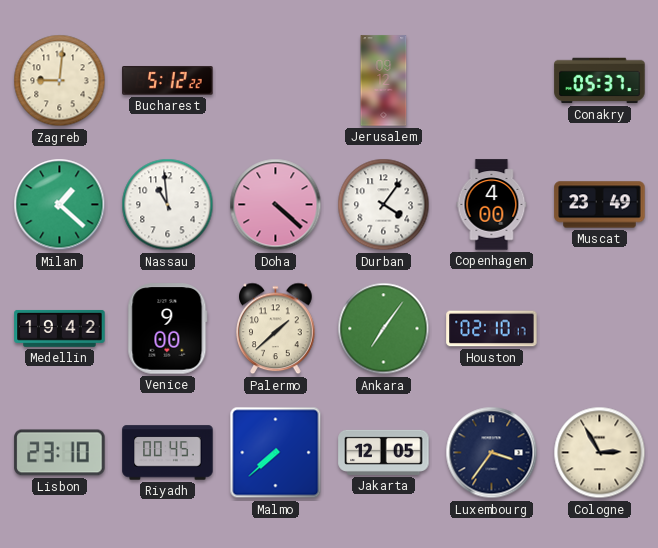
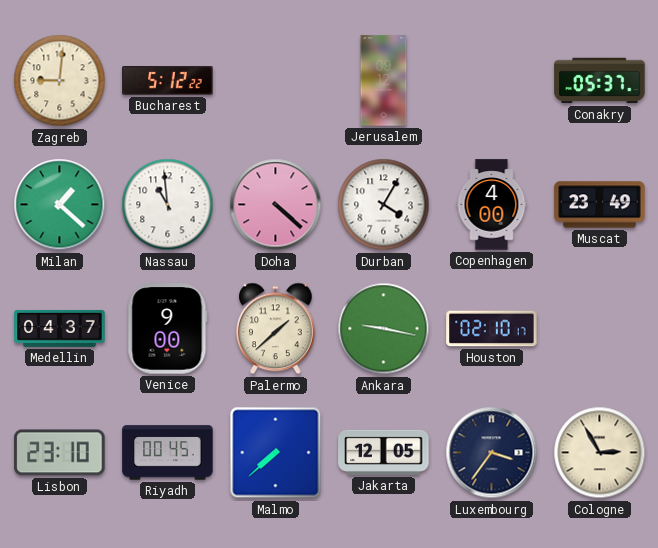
Durban: 4:06 -> 4:05 (384, 205)
Medellin: 19:42 -> 04:37 (60, 328)
Ankara: 7:06 -> 9:17 (384, 329)
